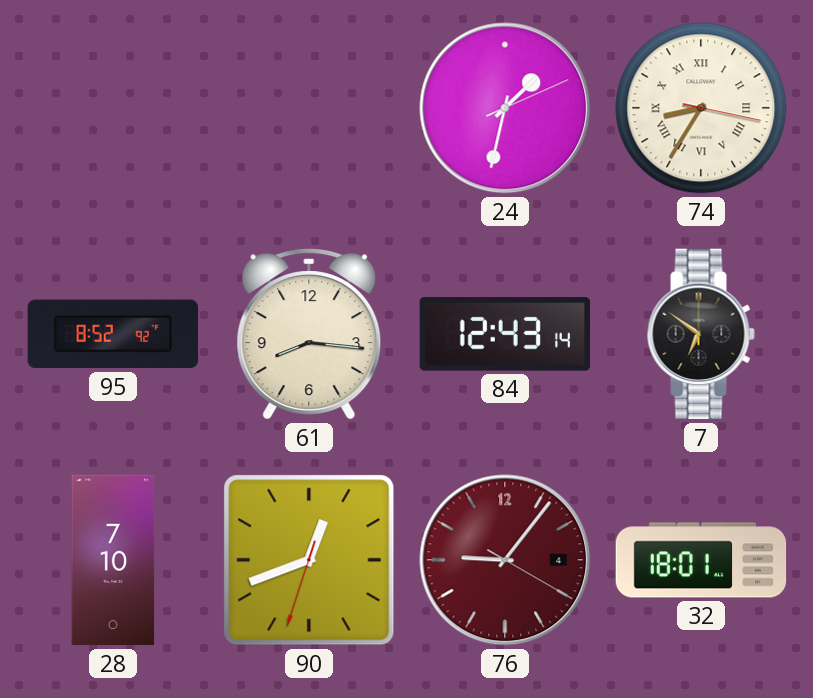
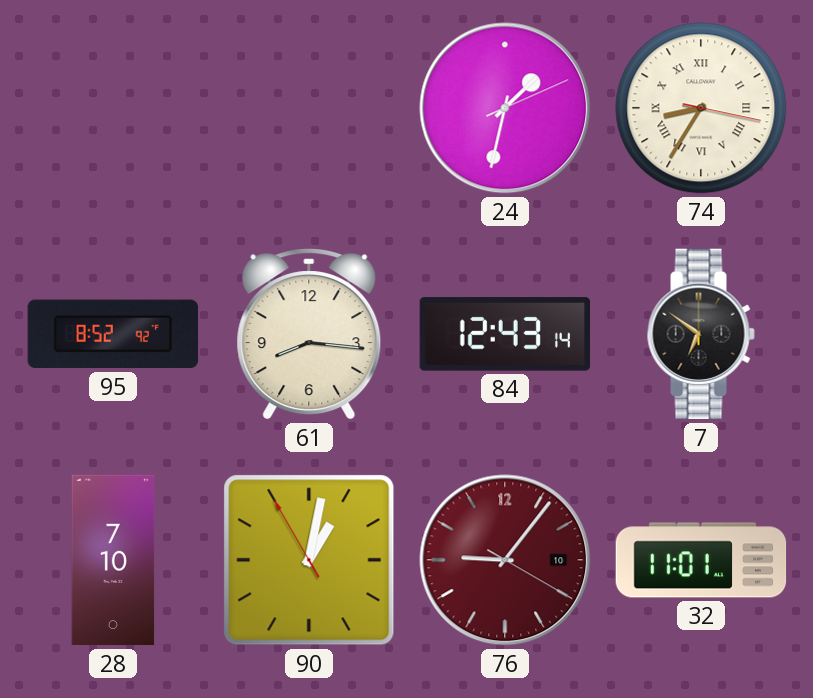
90: 12:41 -> 1:01 (309, 560)
76 date: 4 -> 10 (505, 560)
32: 18:01 -> 11:01 (701, 560)
